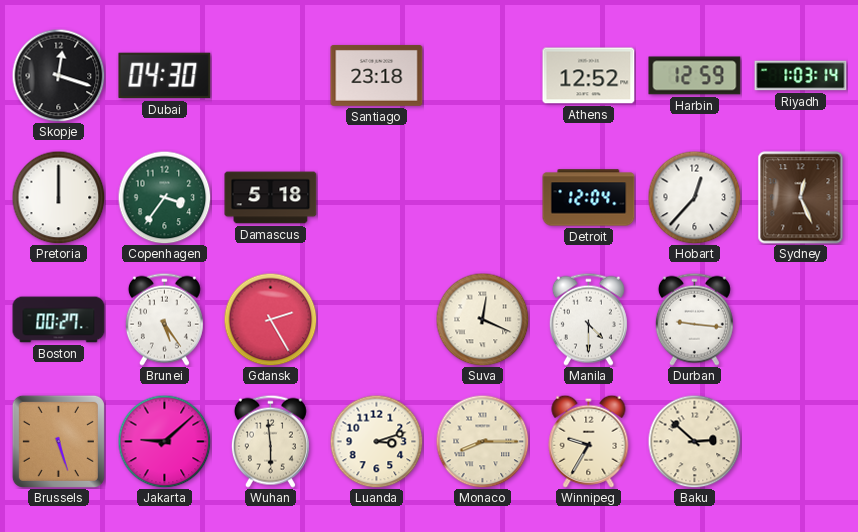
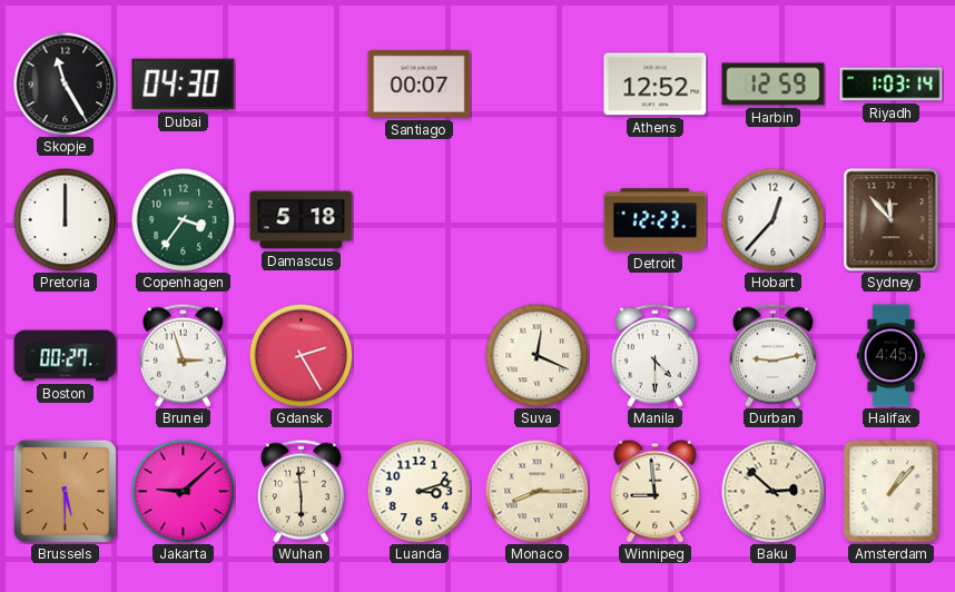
Skopje: 12:18 -> 11:25 (65, 83)
Santiago: 23:18 -> 00:07 (420, 83)
Detroit: 12:04 -> 12:23 (656, 220)
Sydney: 12:26 -> 11:53 (892, 220)
Brunei: 5:24 -> 2:57 (183, 355)
Durban: 9:16 -> 9:13 (772, 355)
Halifax: none -> 4:45 (892, 356)
Brussels: 5:27 -> 5:30 (65, 491)
Winnipeg: 9:35 -> 8:59 (656, 491)
Amsterdam: none -> 1:07 (892, 492)
